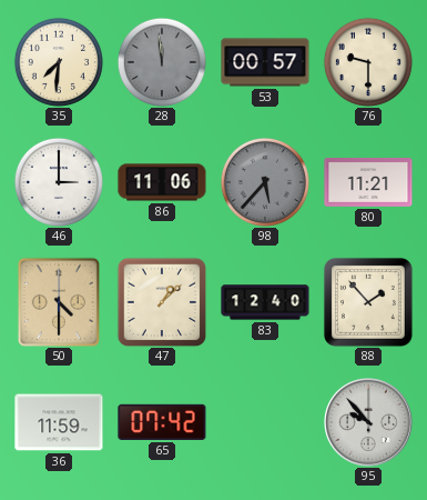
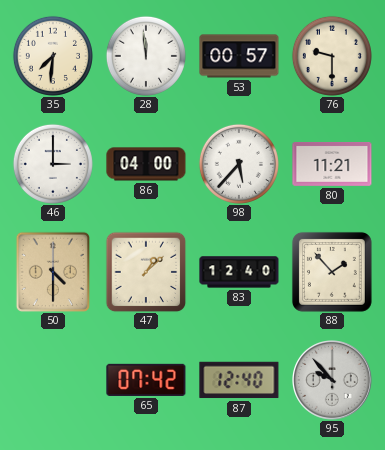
28 dial: grey -> white (146, 56)
86: 11:06 -> 04:00 (146, 164)
98 dial: grey -> white (239, 164)
36: 11:59 -> none (59, 422)
87: none -> 12:40 (239, 380)
